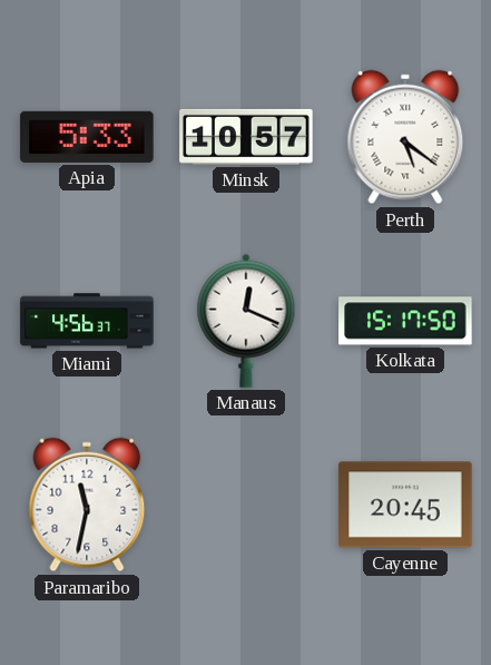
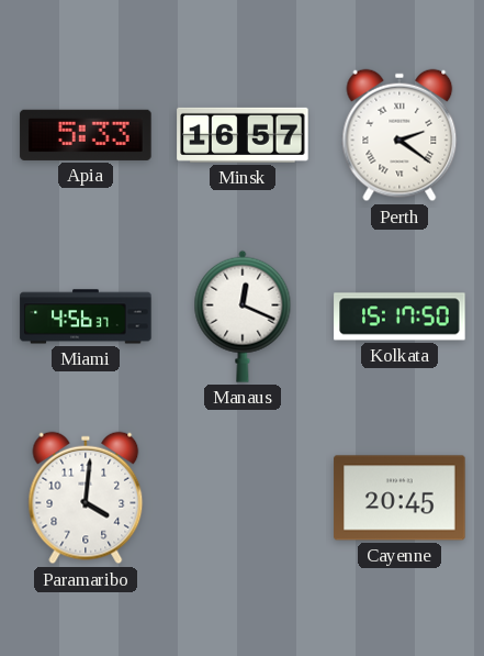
Minsk: 10:57 -> 16:57 (243, 135)
Perth: 5:21 -> 2:21 (399, 135)
Paramaribo: 11:32 -> 4:01 (86, 498)
